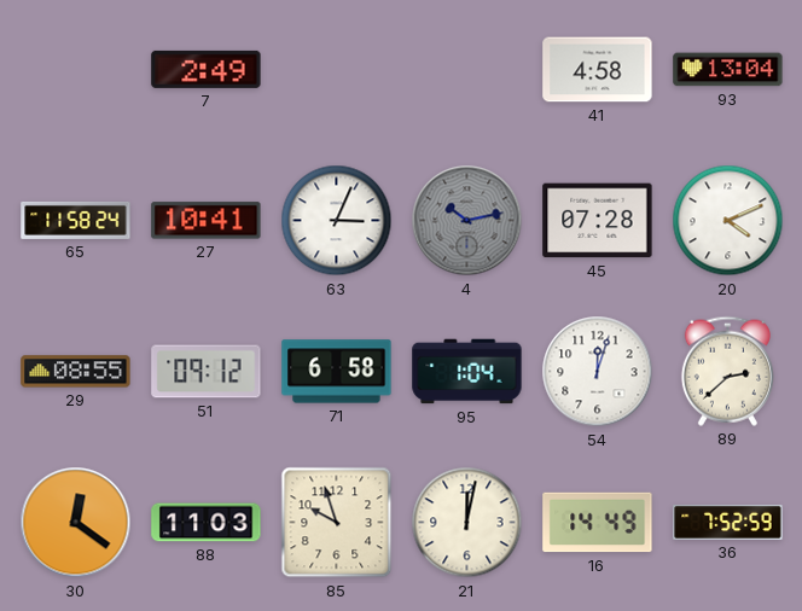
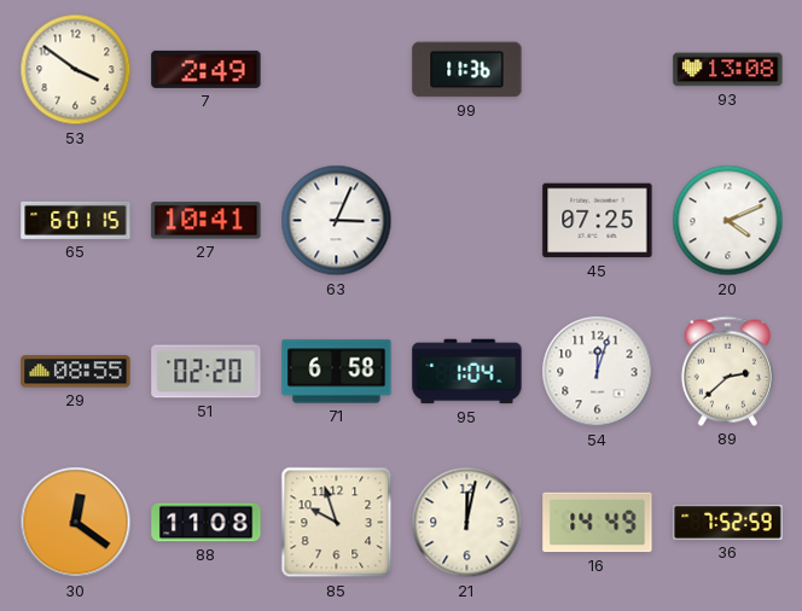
53: none -> 3:51 (76, 70)
99: none -> 11:36 (467, 70)
41: 4:58 -> none (598, 70)
93: 13:04 -> 13:08 (728, 70)
65: 11:58 -> 6:01 (76, 220)
4: 10:13 -> none (467, 221)
45: 07:28 -> 07:25 (598, 221)
51: 09:12 -> 02:20 (207, 372)
88: 11:03 -> 11:08 (207, 523)
